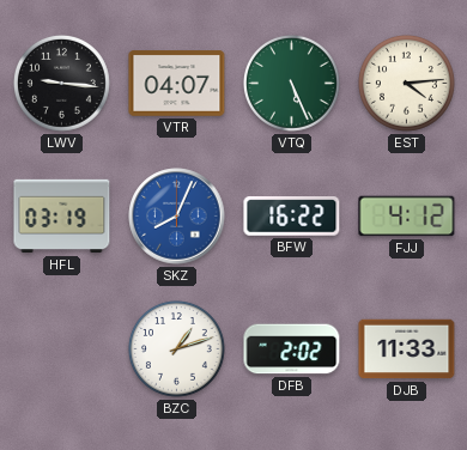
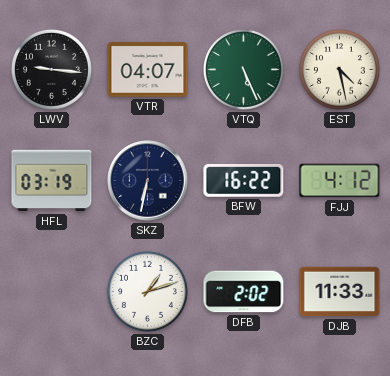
EST: 4:14 -> 4:28 (339, 69)
SKZ: 8:04 -> 6:32 (148, 181)
SKZ dial: blue -> navy (148, 181)
